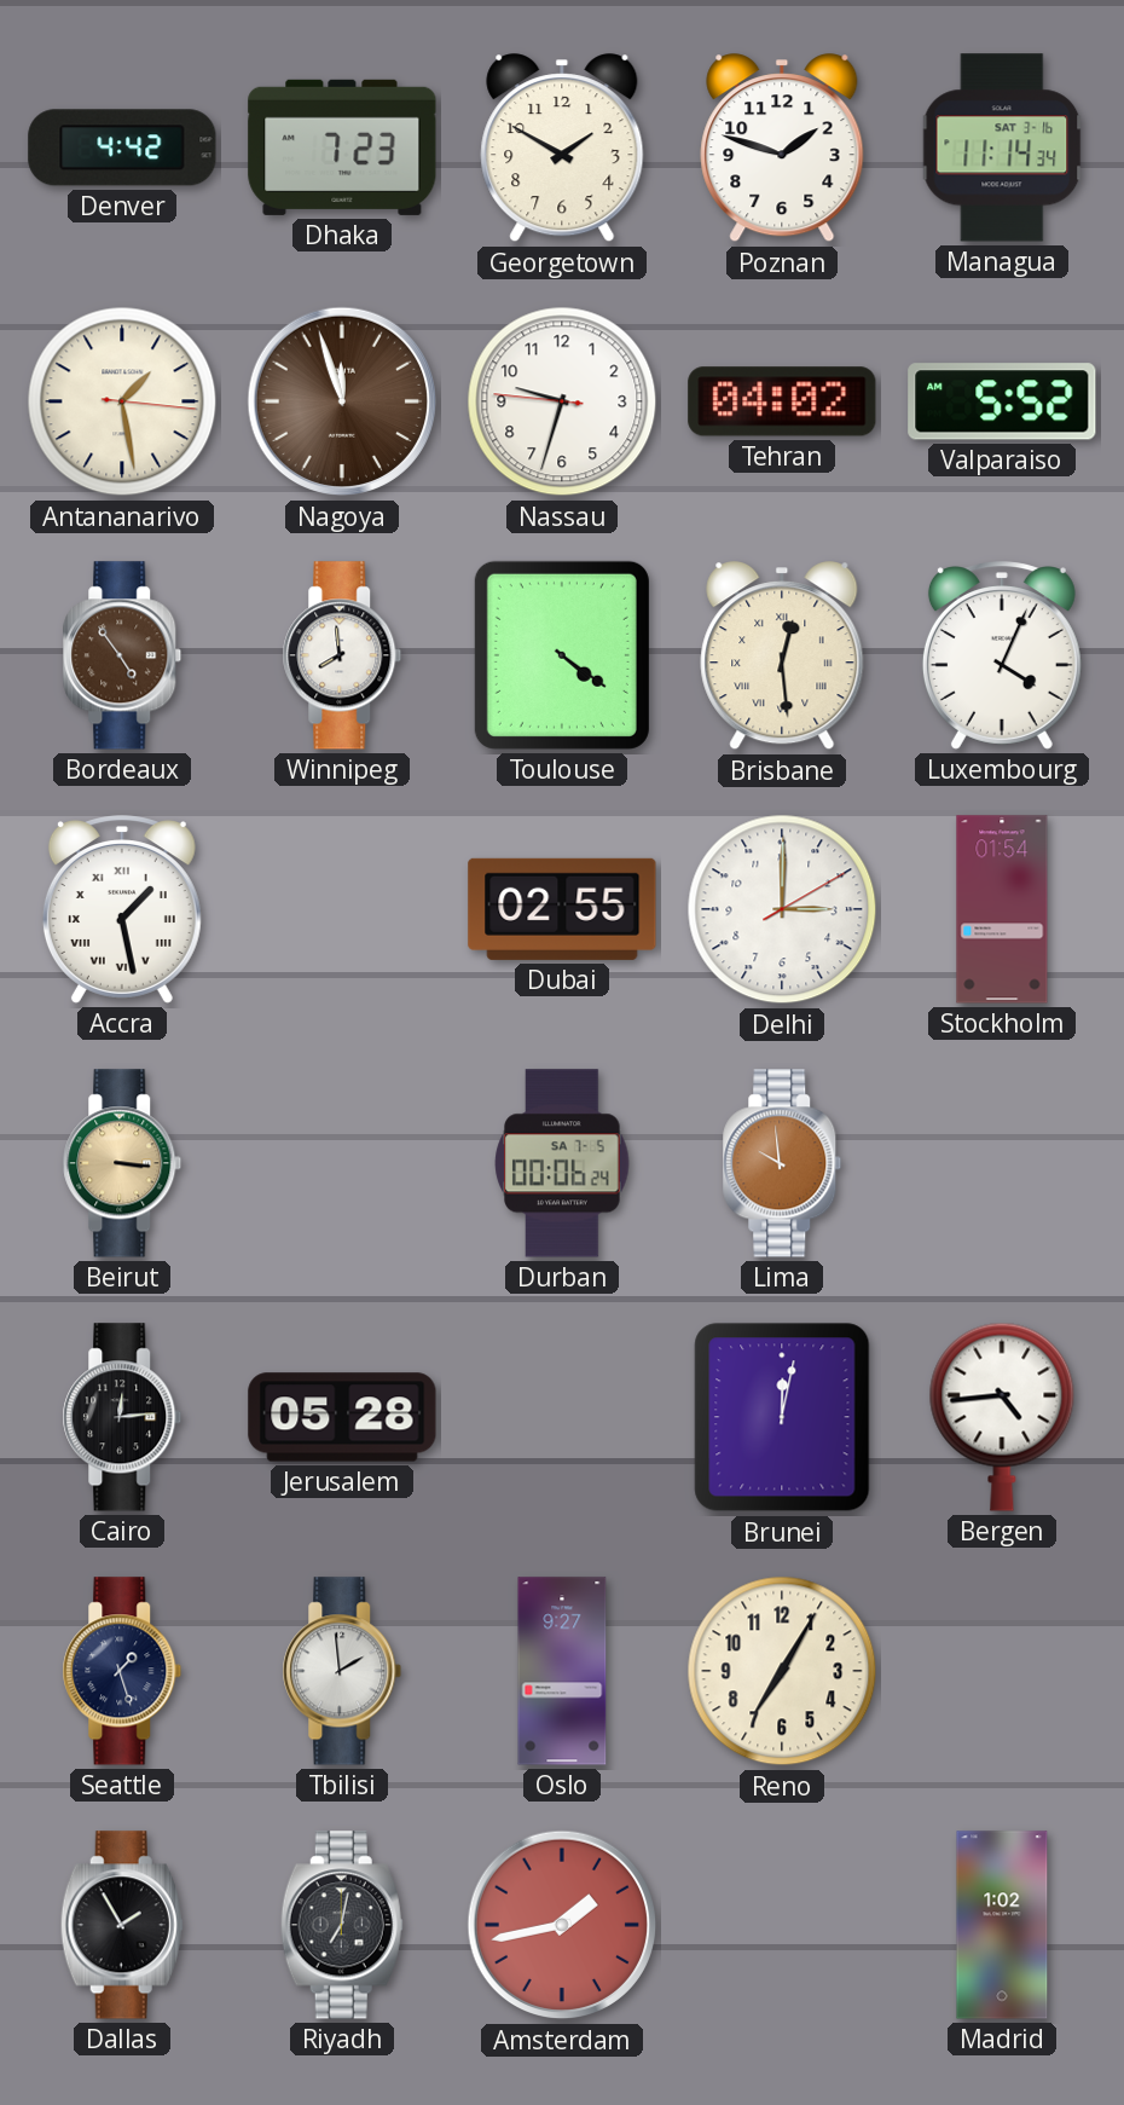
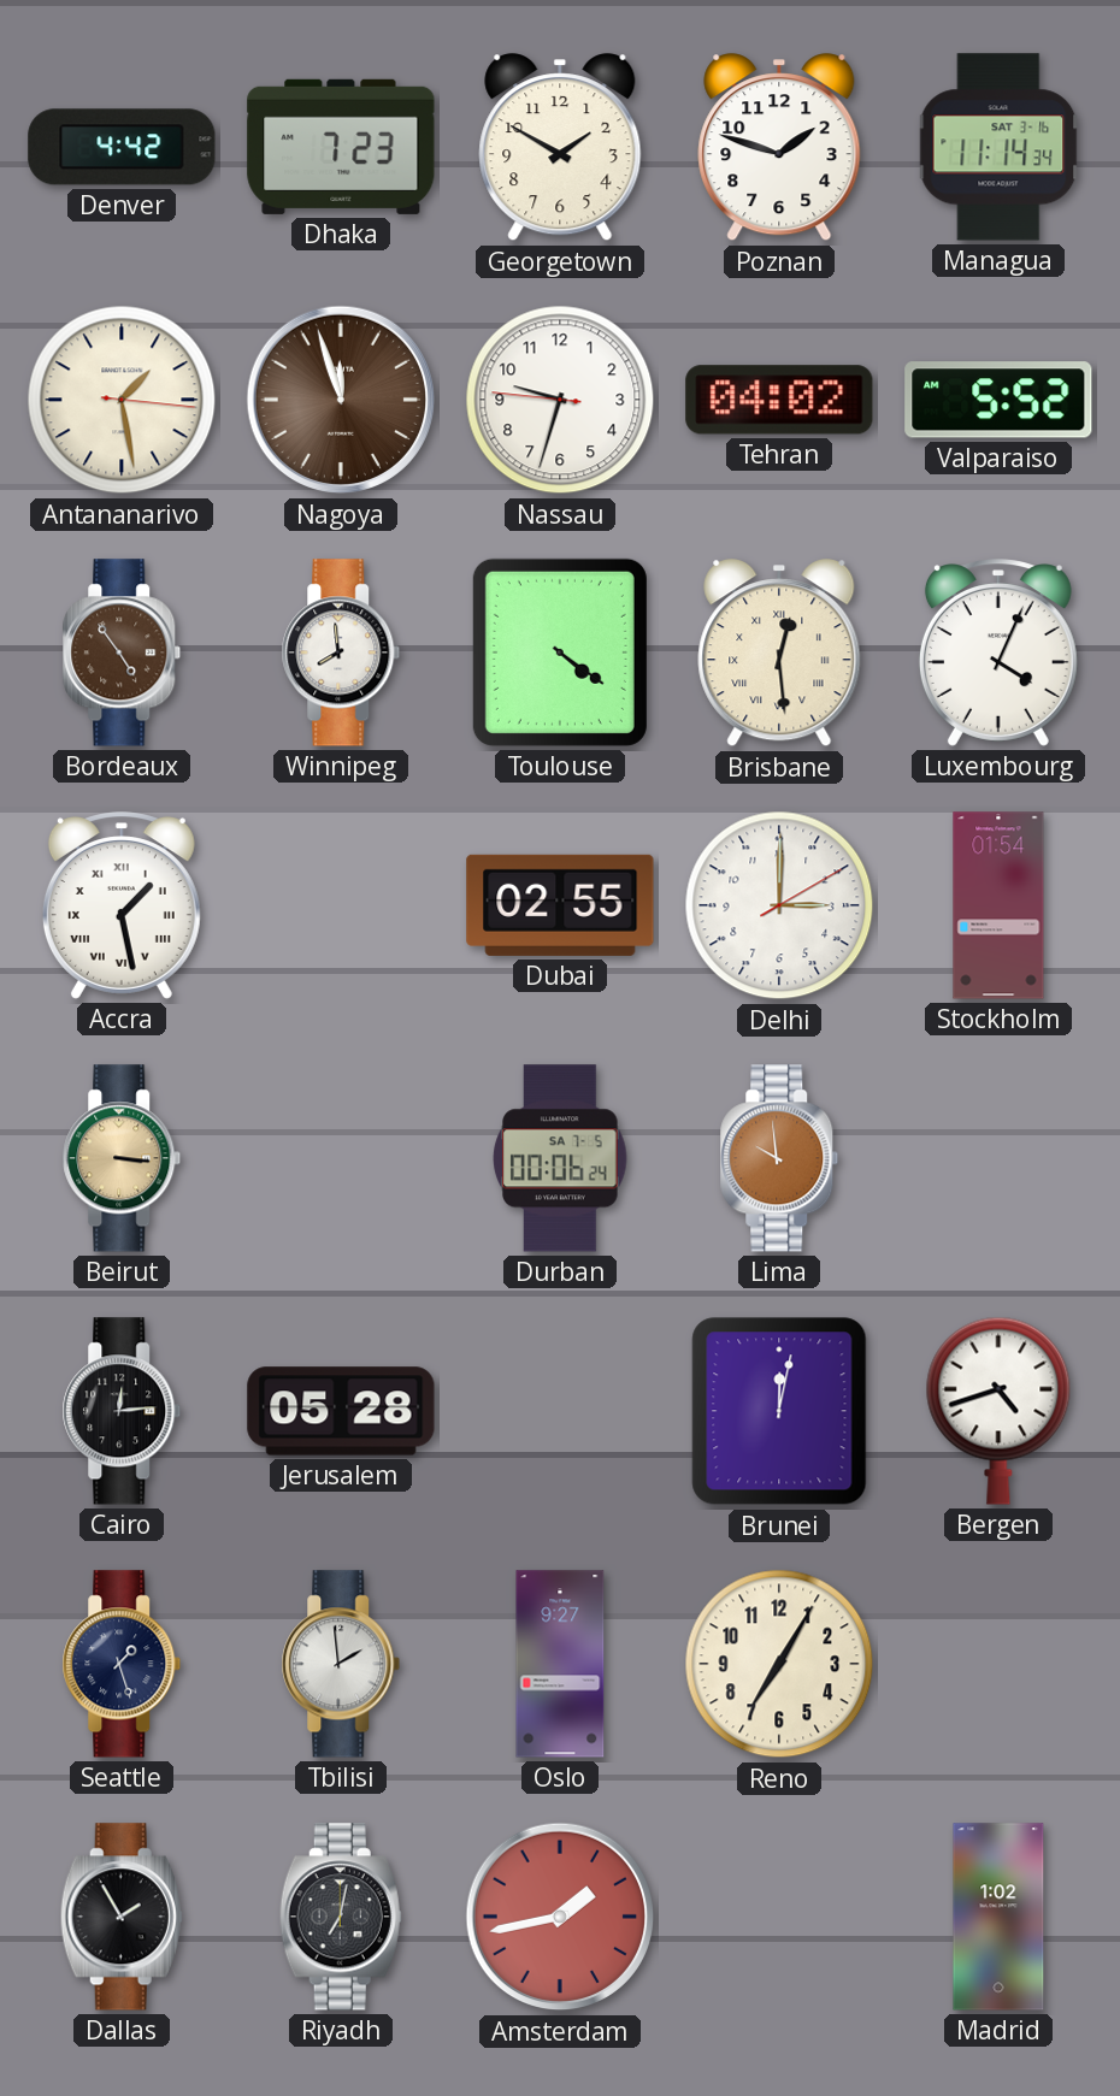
Bergen: 4:44 -> 4:42 (998, 1411)
